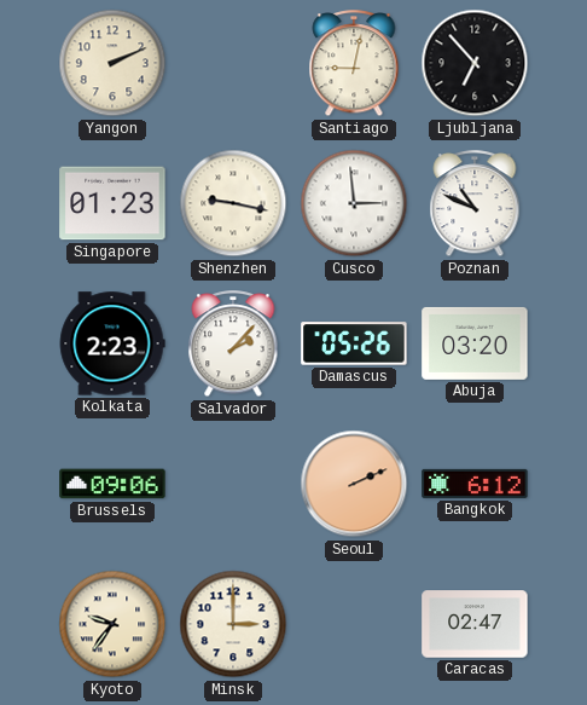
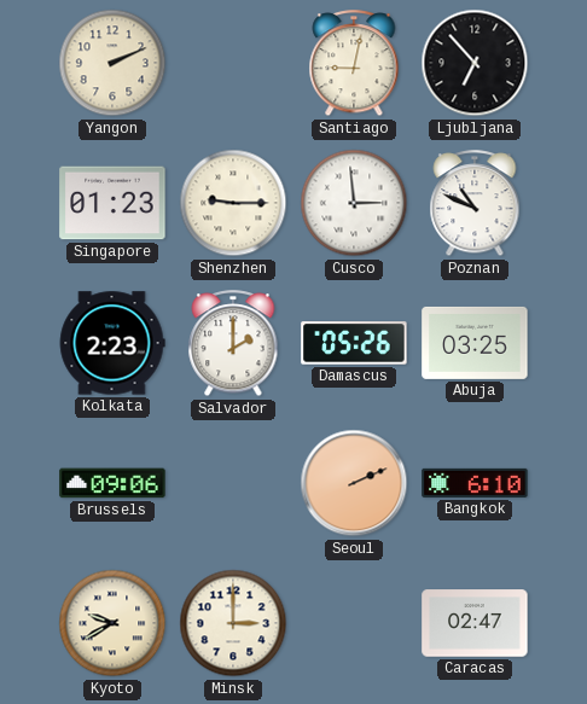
Shenzhen: 9:17 -> 9:15 (233, 203)
Salvador: 2:07 -> 2:00 (233, 344)
Abuja: 03:20 -> 03:25 (475, 343)
Bangkok: 6:12 -> 6:10 (475, 483)
Kyoto: 9:36 -> 9:40 (112, 623)
